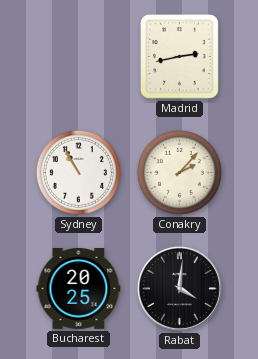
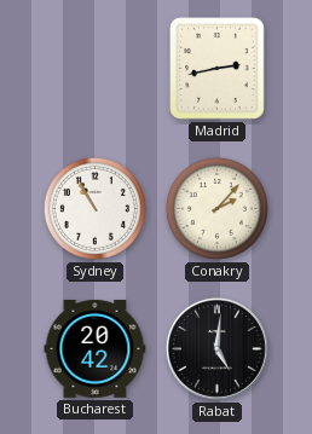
Bucharest: 20:25 -> 20:42 (96, 348)
Rabat: 4:01 -> 5:01 (216, 348)
